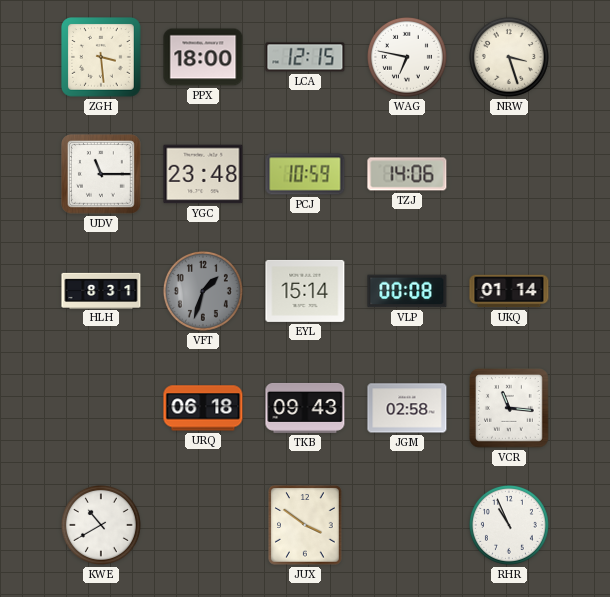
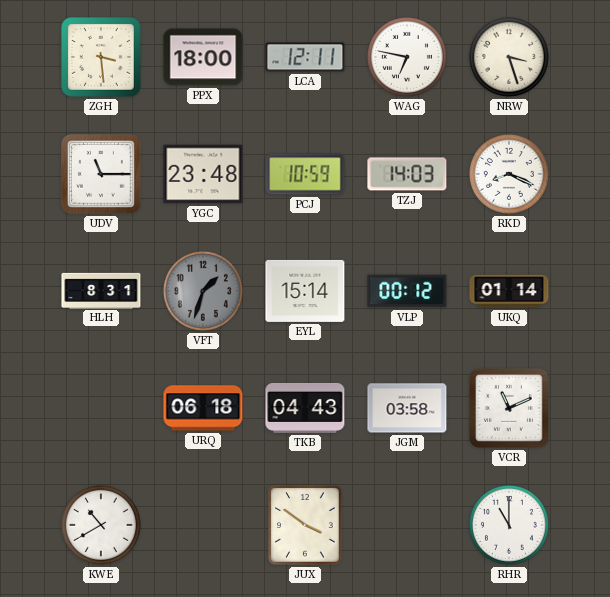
LCA: 12:15 -> 12:11 (305, 57)
TZJ: 14:06 -> 14:03 (407, 174)
RKD: none -> 8:19 (509, 174)
VLP: 00:08 -> 00:12 (407, 291)
TKB: 09:43 -> 04:43 (305, 408)
JGM: 02:58 -> 03:58 (407, 408)
VCR: 11:16 -> 11:11 (510, 409)
RHR: 10:56 -> 11:00 (509, 525)
